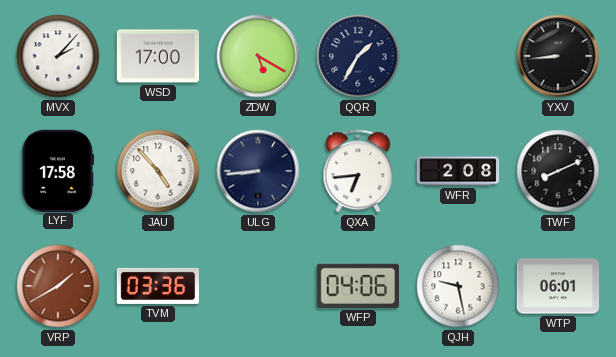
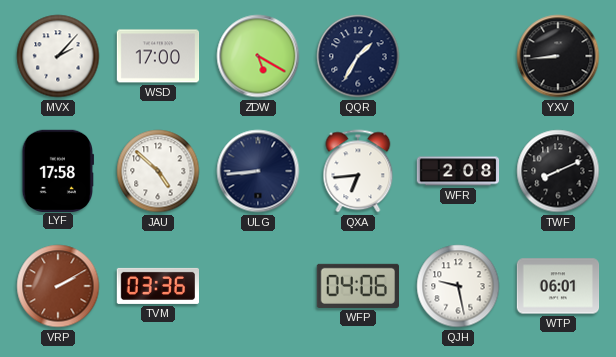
JAU: 4:53 -> 4:52 (158, 171)
VRP: 1:40 -> 2:10 (58, 286)
